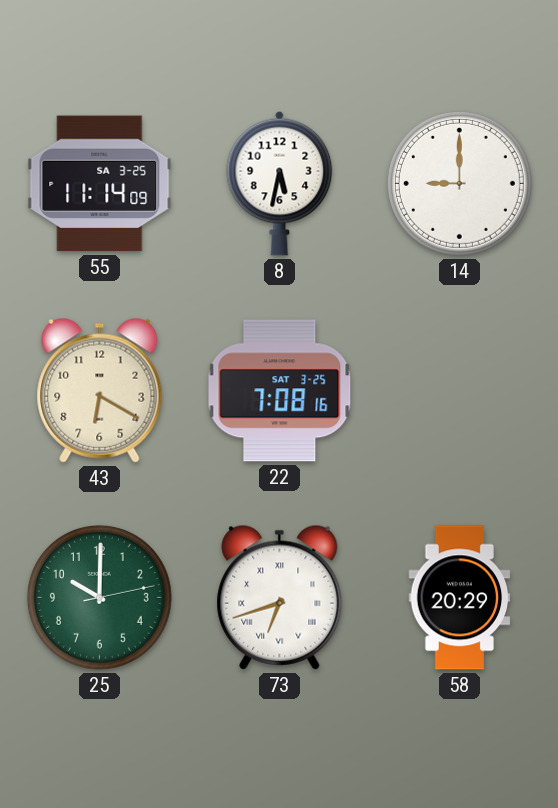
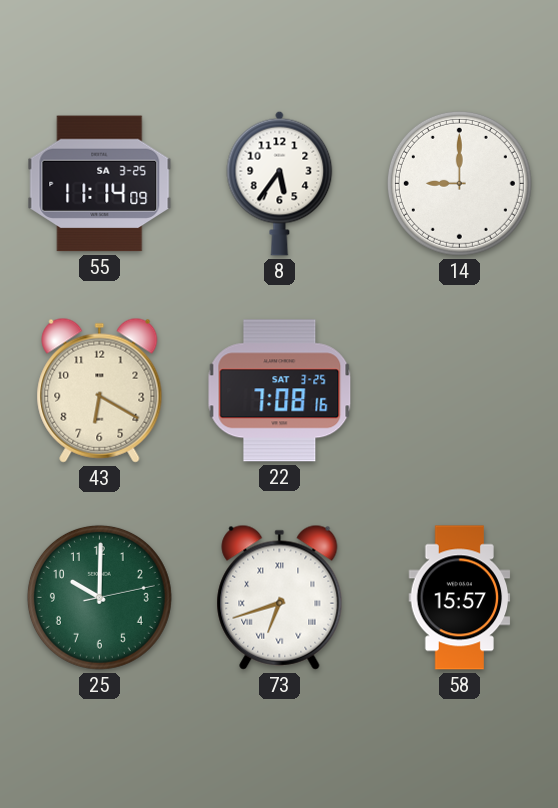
8: 5:32 -> 5:36 (280, 183)
58: 20:29 -> 15:57 (460, 598)
